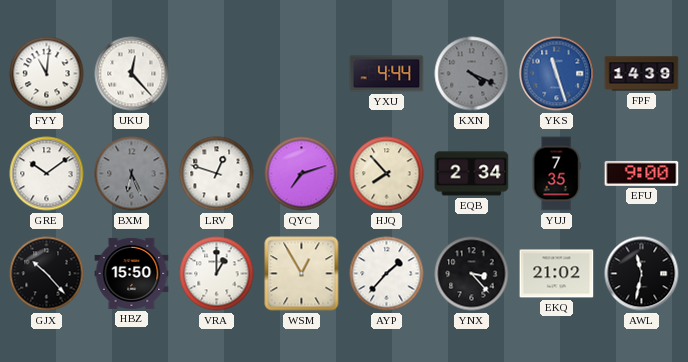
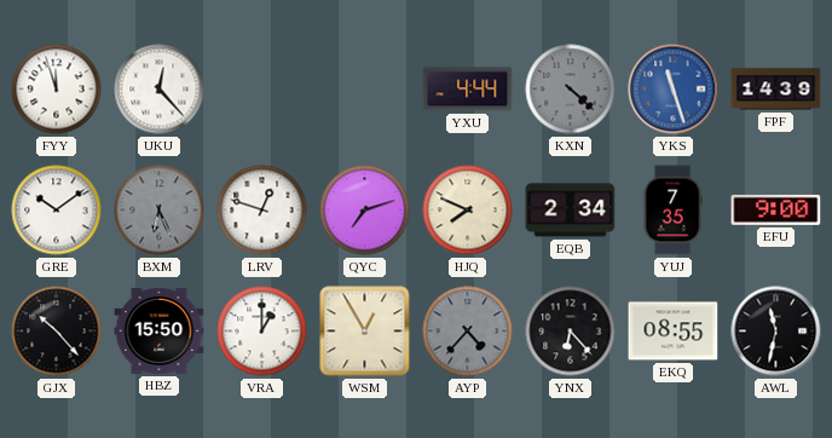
FYY: 11:01 -> 11:57 (57, 90)
KXN: 4:19 -> 4:22 (571, 90)
HJQ: 7:53 -> 7:49 (468, 211)
AYP: 1:37 -> 4:37 (468, 332)
AYP dial: white -> grey (468, 332)
YNX: 3:23 -> 6:23 (571, 332)
EKQ: 21:02 -> 08:55 (674, 332)
